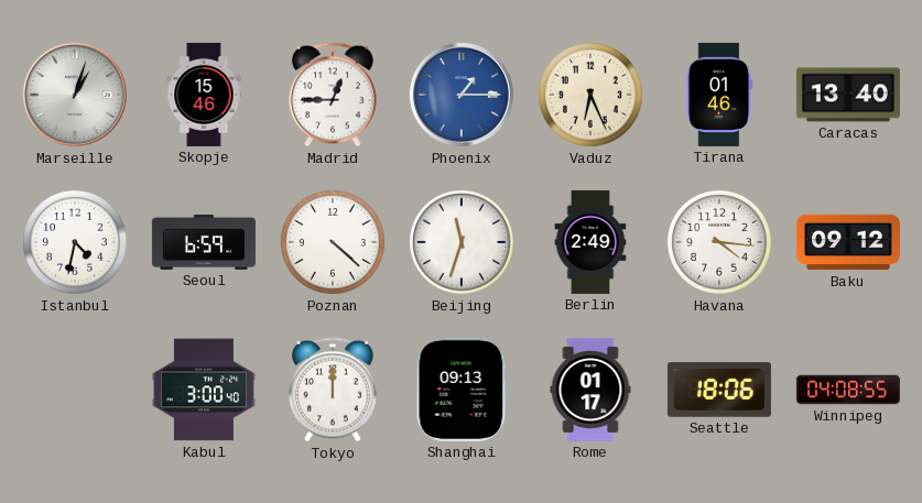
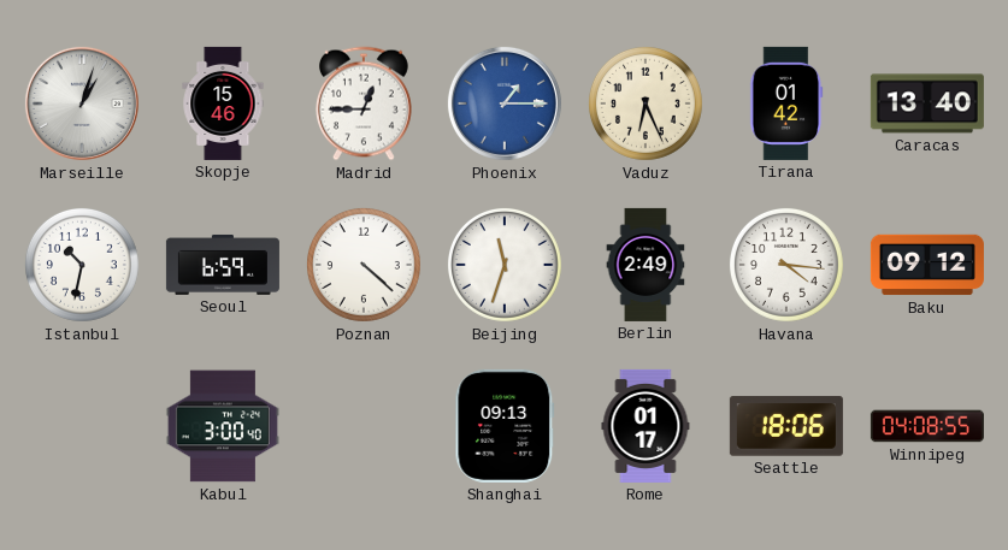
Tirana: 01:46 -> 01:42 (786, 104)
Istanbul: 4:32 -> 10:32 (82, 265)
Tokyo: 12:00 -> none (333, 390)
